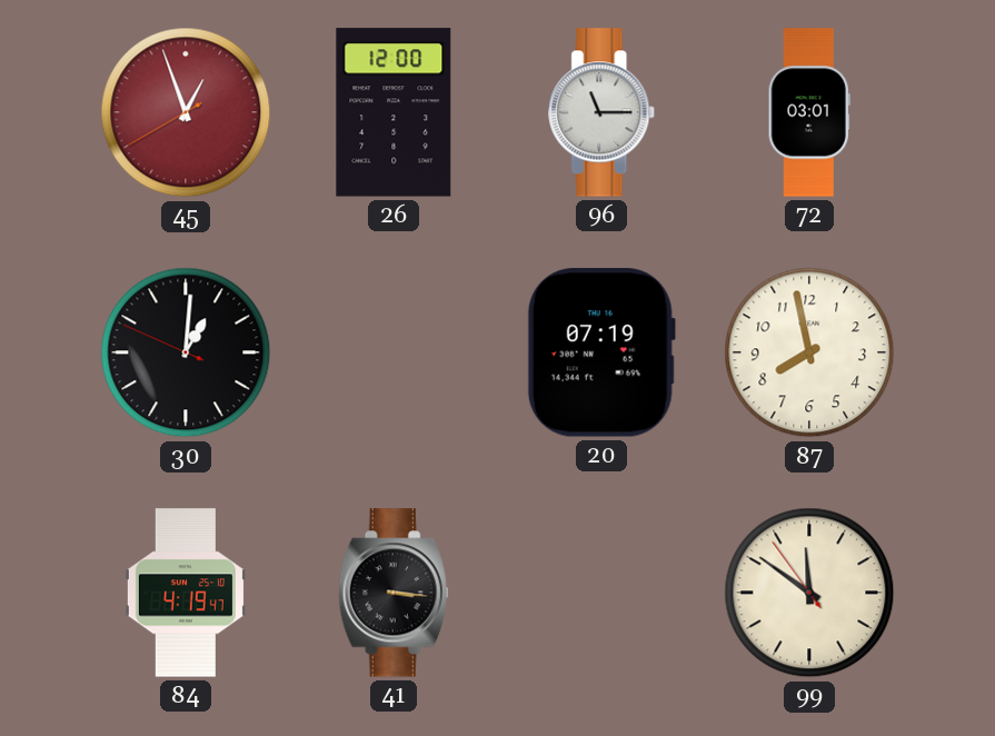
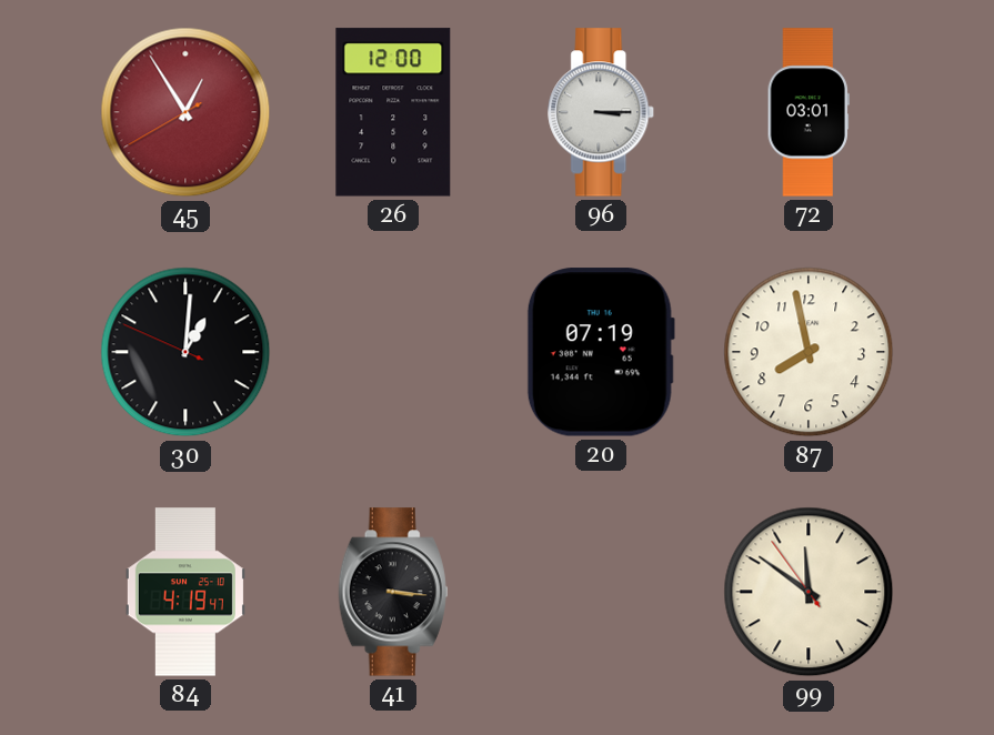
45: 12:56 -> 12:54 (185, 112)
96: 11:15 -> 3:15 (602, 112)
